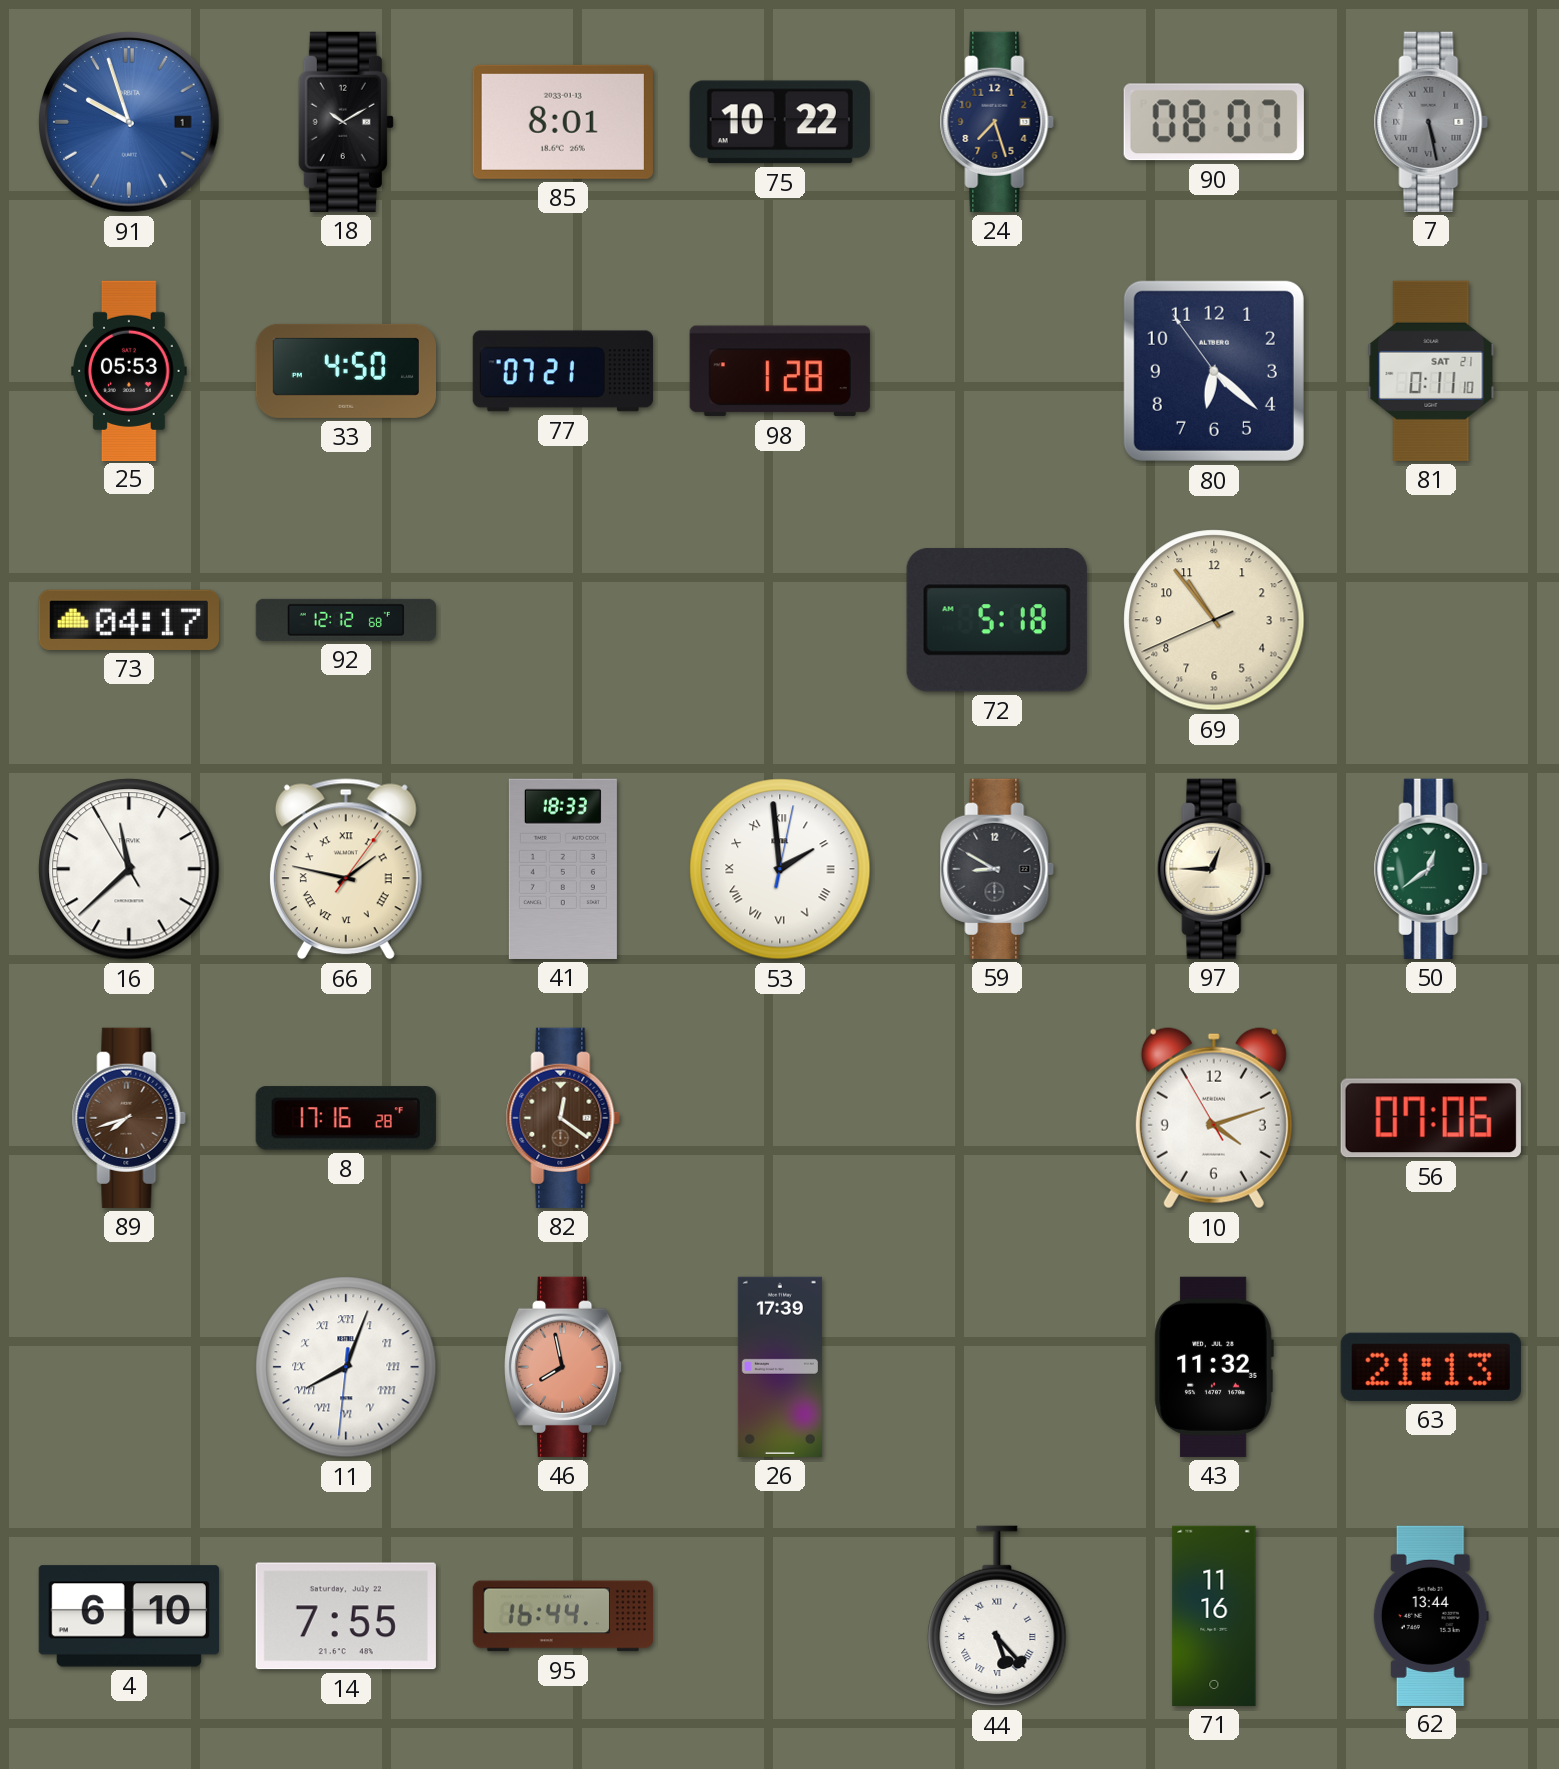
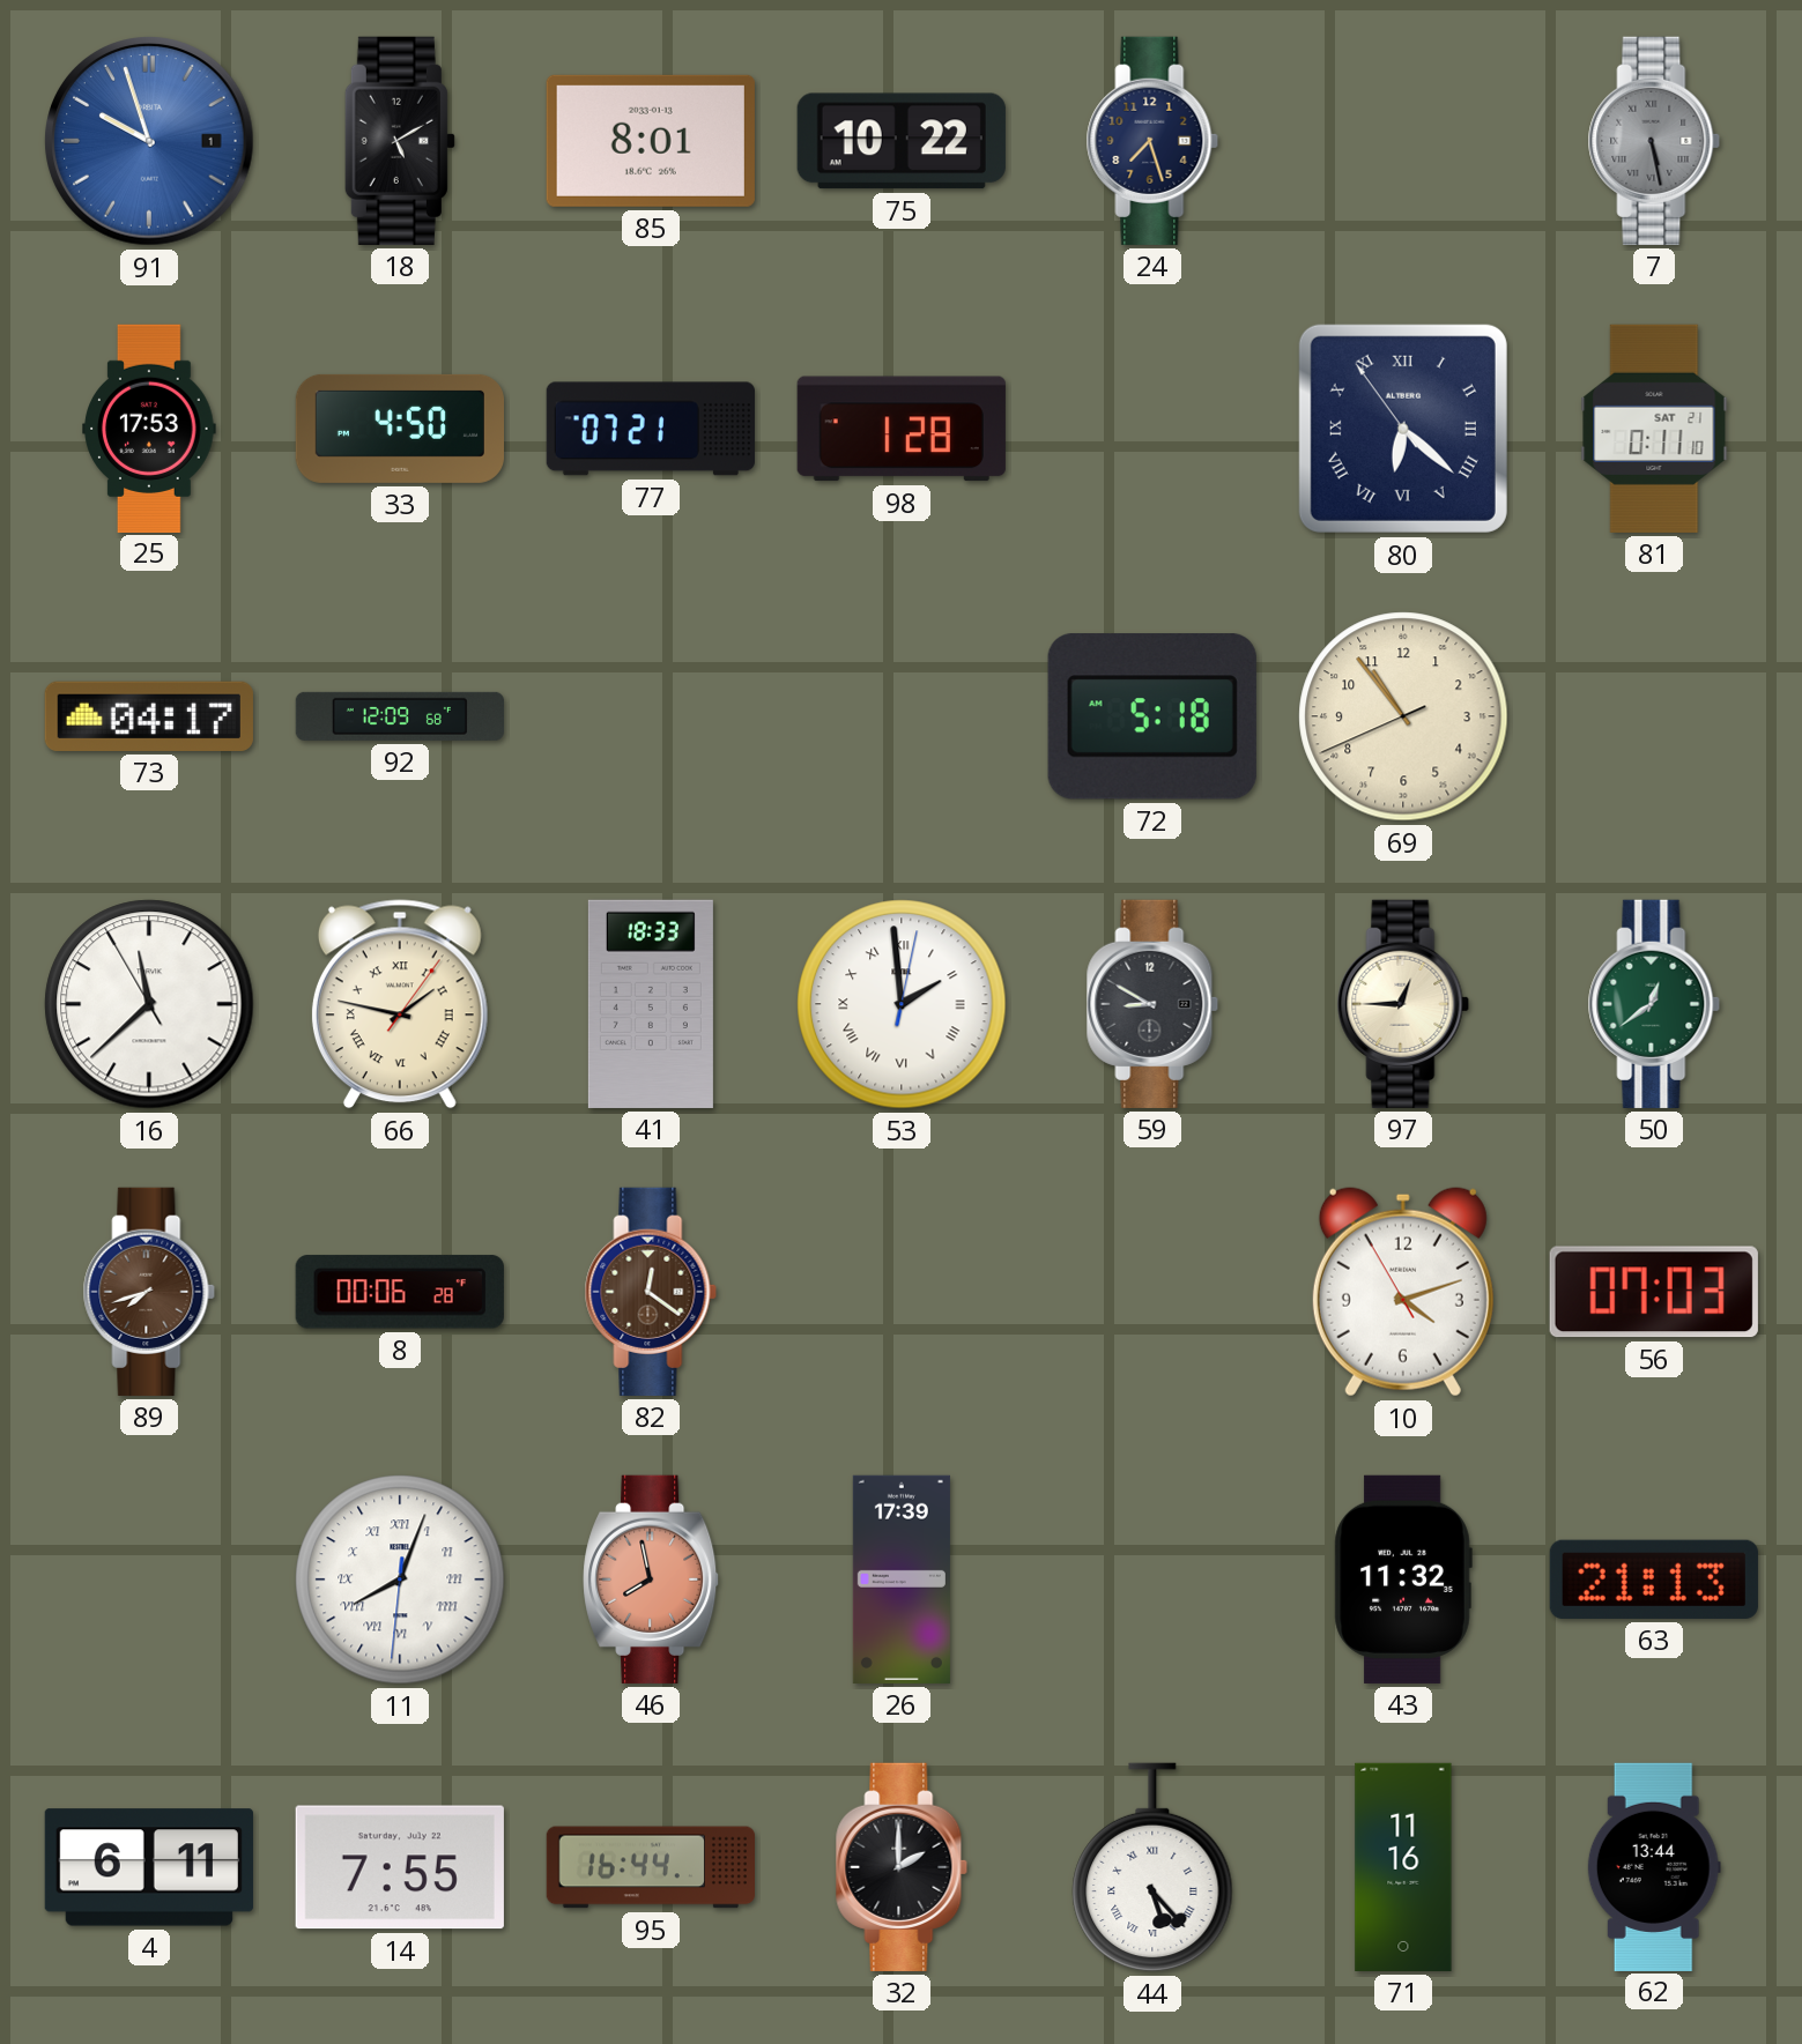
18: 10:10 -> 5:10 (400, 141)
90: 08:07 -> none (1214, 122)
25: 05:53 -> 17:53 (149, 428)
80 numerals: Arabic -> Roman (1403, 429)
92: 12:12 -> 12:09 (399, 716)
8: 17:16 -> 00:06 (400, 1292)
56: 07:06 -> 07:03 (1654, 1292)
4: 6:10 -> 6:11 (149, 1867)
32: none -> 2:00 (902, 1867)
